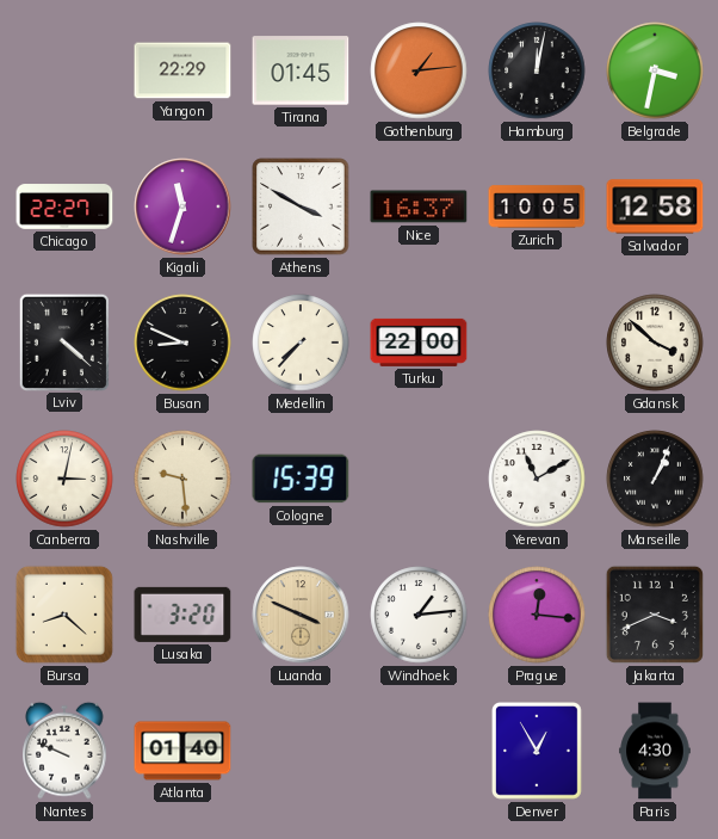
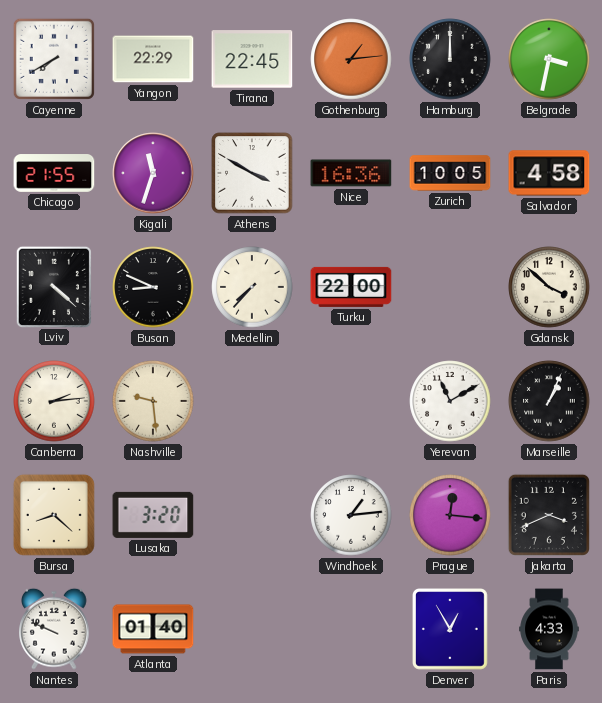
Cayenne: none -> 7:40 (54, 59)
Tirana: 01:45 -> 22:45 (252, 59)
Hamburg: 12:02 -> 12:00 (450, 59)
Chicago: 22:27 -> 21:55 (54, 173)
Nice: 16:37 -> 16:36 (351, 173)
Salvador: 12:58 -> 4:58 (549, 173)
Canberra: 3:02 -> 2:14 (54, 401)
Cologne: 15:39 -> none (301, 479)
Luanda: 3:49 -> none (301, 615)
Paris: 4:30 -> 4:33 (549, 629)
